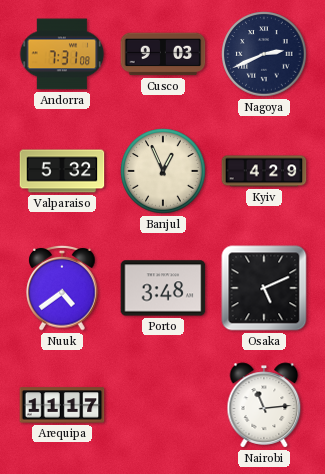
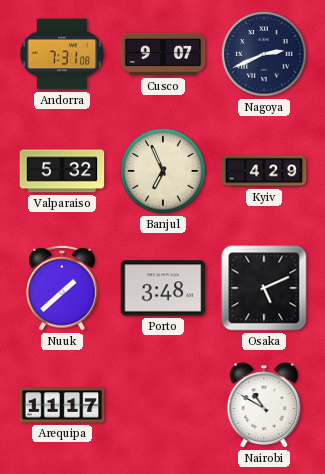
Cusco: 9:03 -> 9:07 (163, 54)
Banjul: 12:56 -> 6:56 (163, 171)
Nuuk: 4:39 -> 1:38 (62, 288)
Nairobi: 11:14 -> 10:50 (264, 405)
